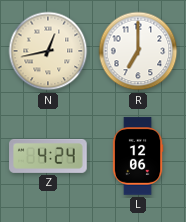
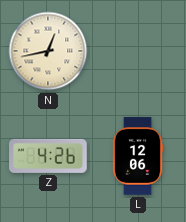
R: 7:00 -> none (138, 51)
Z: 4:24 -> 4:26 (48, 156)
